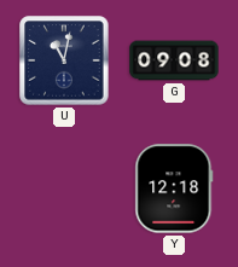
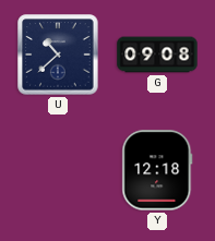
U: 11:02 -> 10:38 (58, 55)
